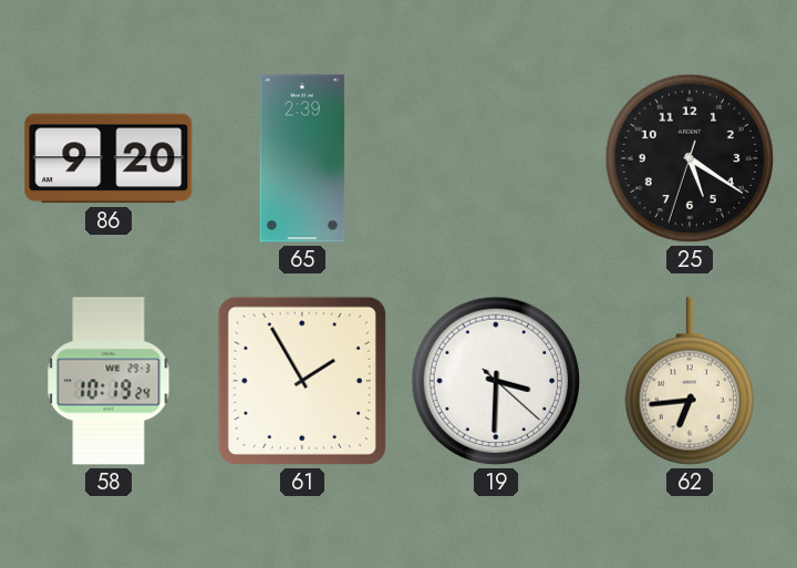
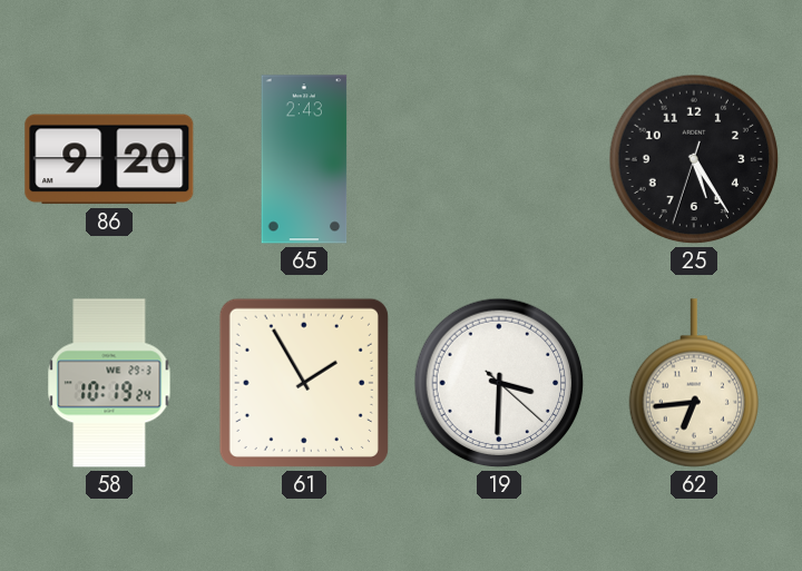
65: 2:39 -> 2:43 (304, 159)
25: 5:20 -> 5:24 (694, 159)
